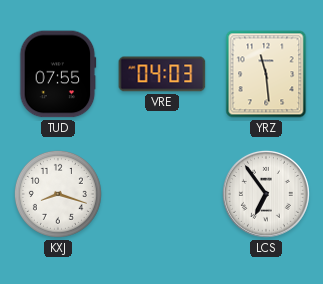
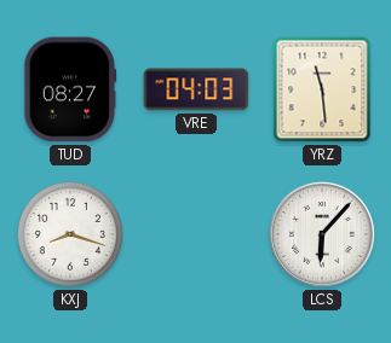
TUD: 07:55 -> 08:27 (70, 89)
LCS: 6:54 -> 6:07 (322, 234)
